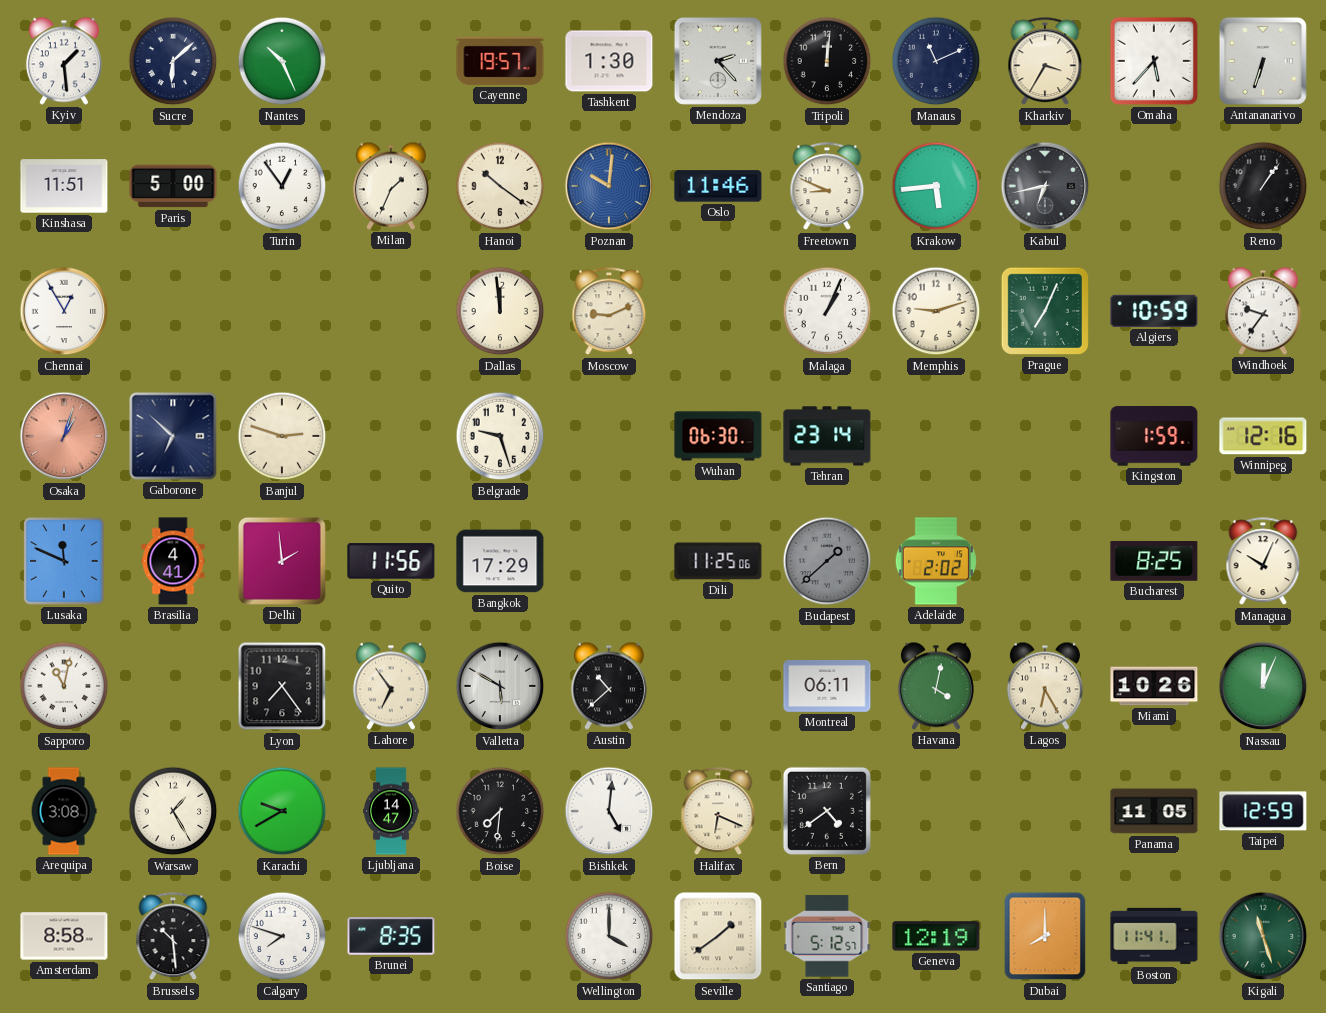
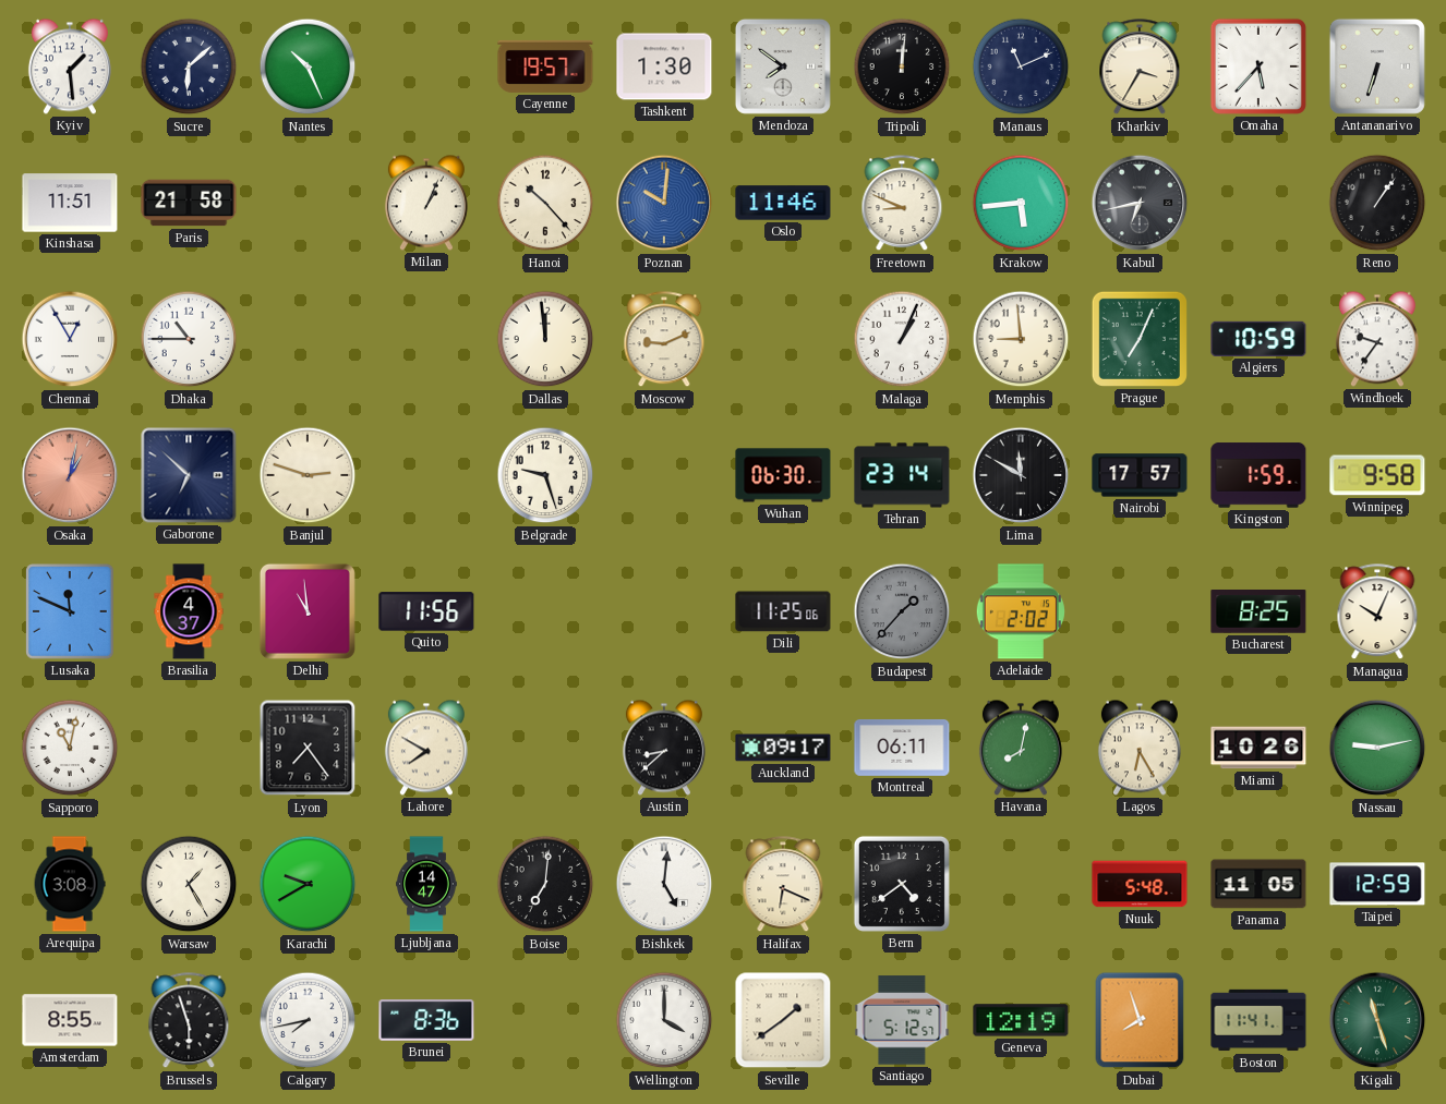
Mendoza: 2:23 -> 7:51 (783, 66)
Paris: 5:00 -> 21:58 (189, 203)
Turin: 12:54 -> none (282, 186)
Milan: 1:34 -> 1:04 (426, 203)
Hanoi: 10:21 -> 10:23 (545, 203)
Dhaka: none -> 10:45 (189, 339)
Memphis: 9:12 -> 8:59 (1021, 339)
Osaka: 1:03 -> 1:02 (70, 475)
Lima: none -> 11:50 (1021, 475)
Nairobi: none -> 17:57 (1140, 475)
Winnipeg: 12:16 -> 9:58 (1377, 475)
Brasilia: 4:41 -> 4:37 (189, 611)
Delhi: 1:59 -> 10:59 (308, 611)
Bangkok: 17:29 -> none (500, 561)
Budapest: 1:38 -> 1:37 (902, 611)
Lahore: 6:54 -> 7:50 (426, 748)
Valletta: 5:50 -> none (500, 686)
Austin: 10:38 -> 8:38 (664, 748)
Auckland: none -> 09:17 (783, 748)
Havana: 4:02 -> 8:02 (1021, 748)
Nassau: 12:04 -> 9:13 (1377, 748)
Boise: 7:31 -> 7:01 (545, 884)
Nuuk: none -> 5:48 (1140, 884)
Amsterdam: 8:58 -> 8:55 (70, 1020)
Brussels: 10:29 -> 5:57 (189, 1021)
Calgary: 7:48 -> 7:43 (308, 1020)
Brunei: 8:35 -> 8:36 (426, 1021)
Dubai: 8:00 -> 7:57 (1140, 1020)
